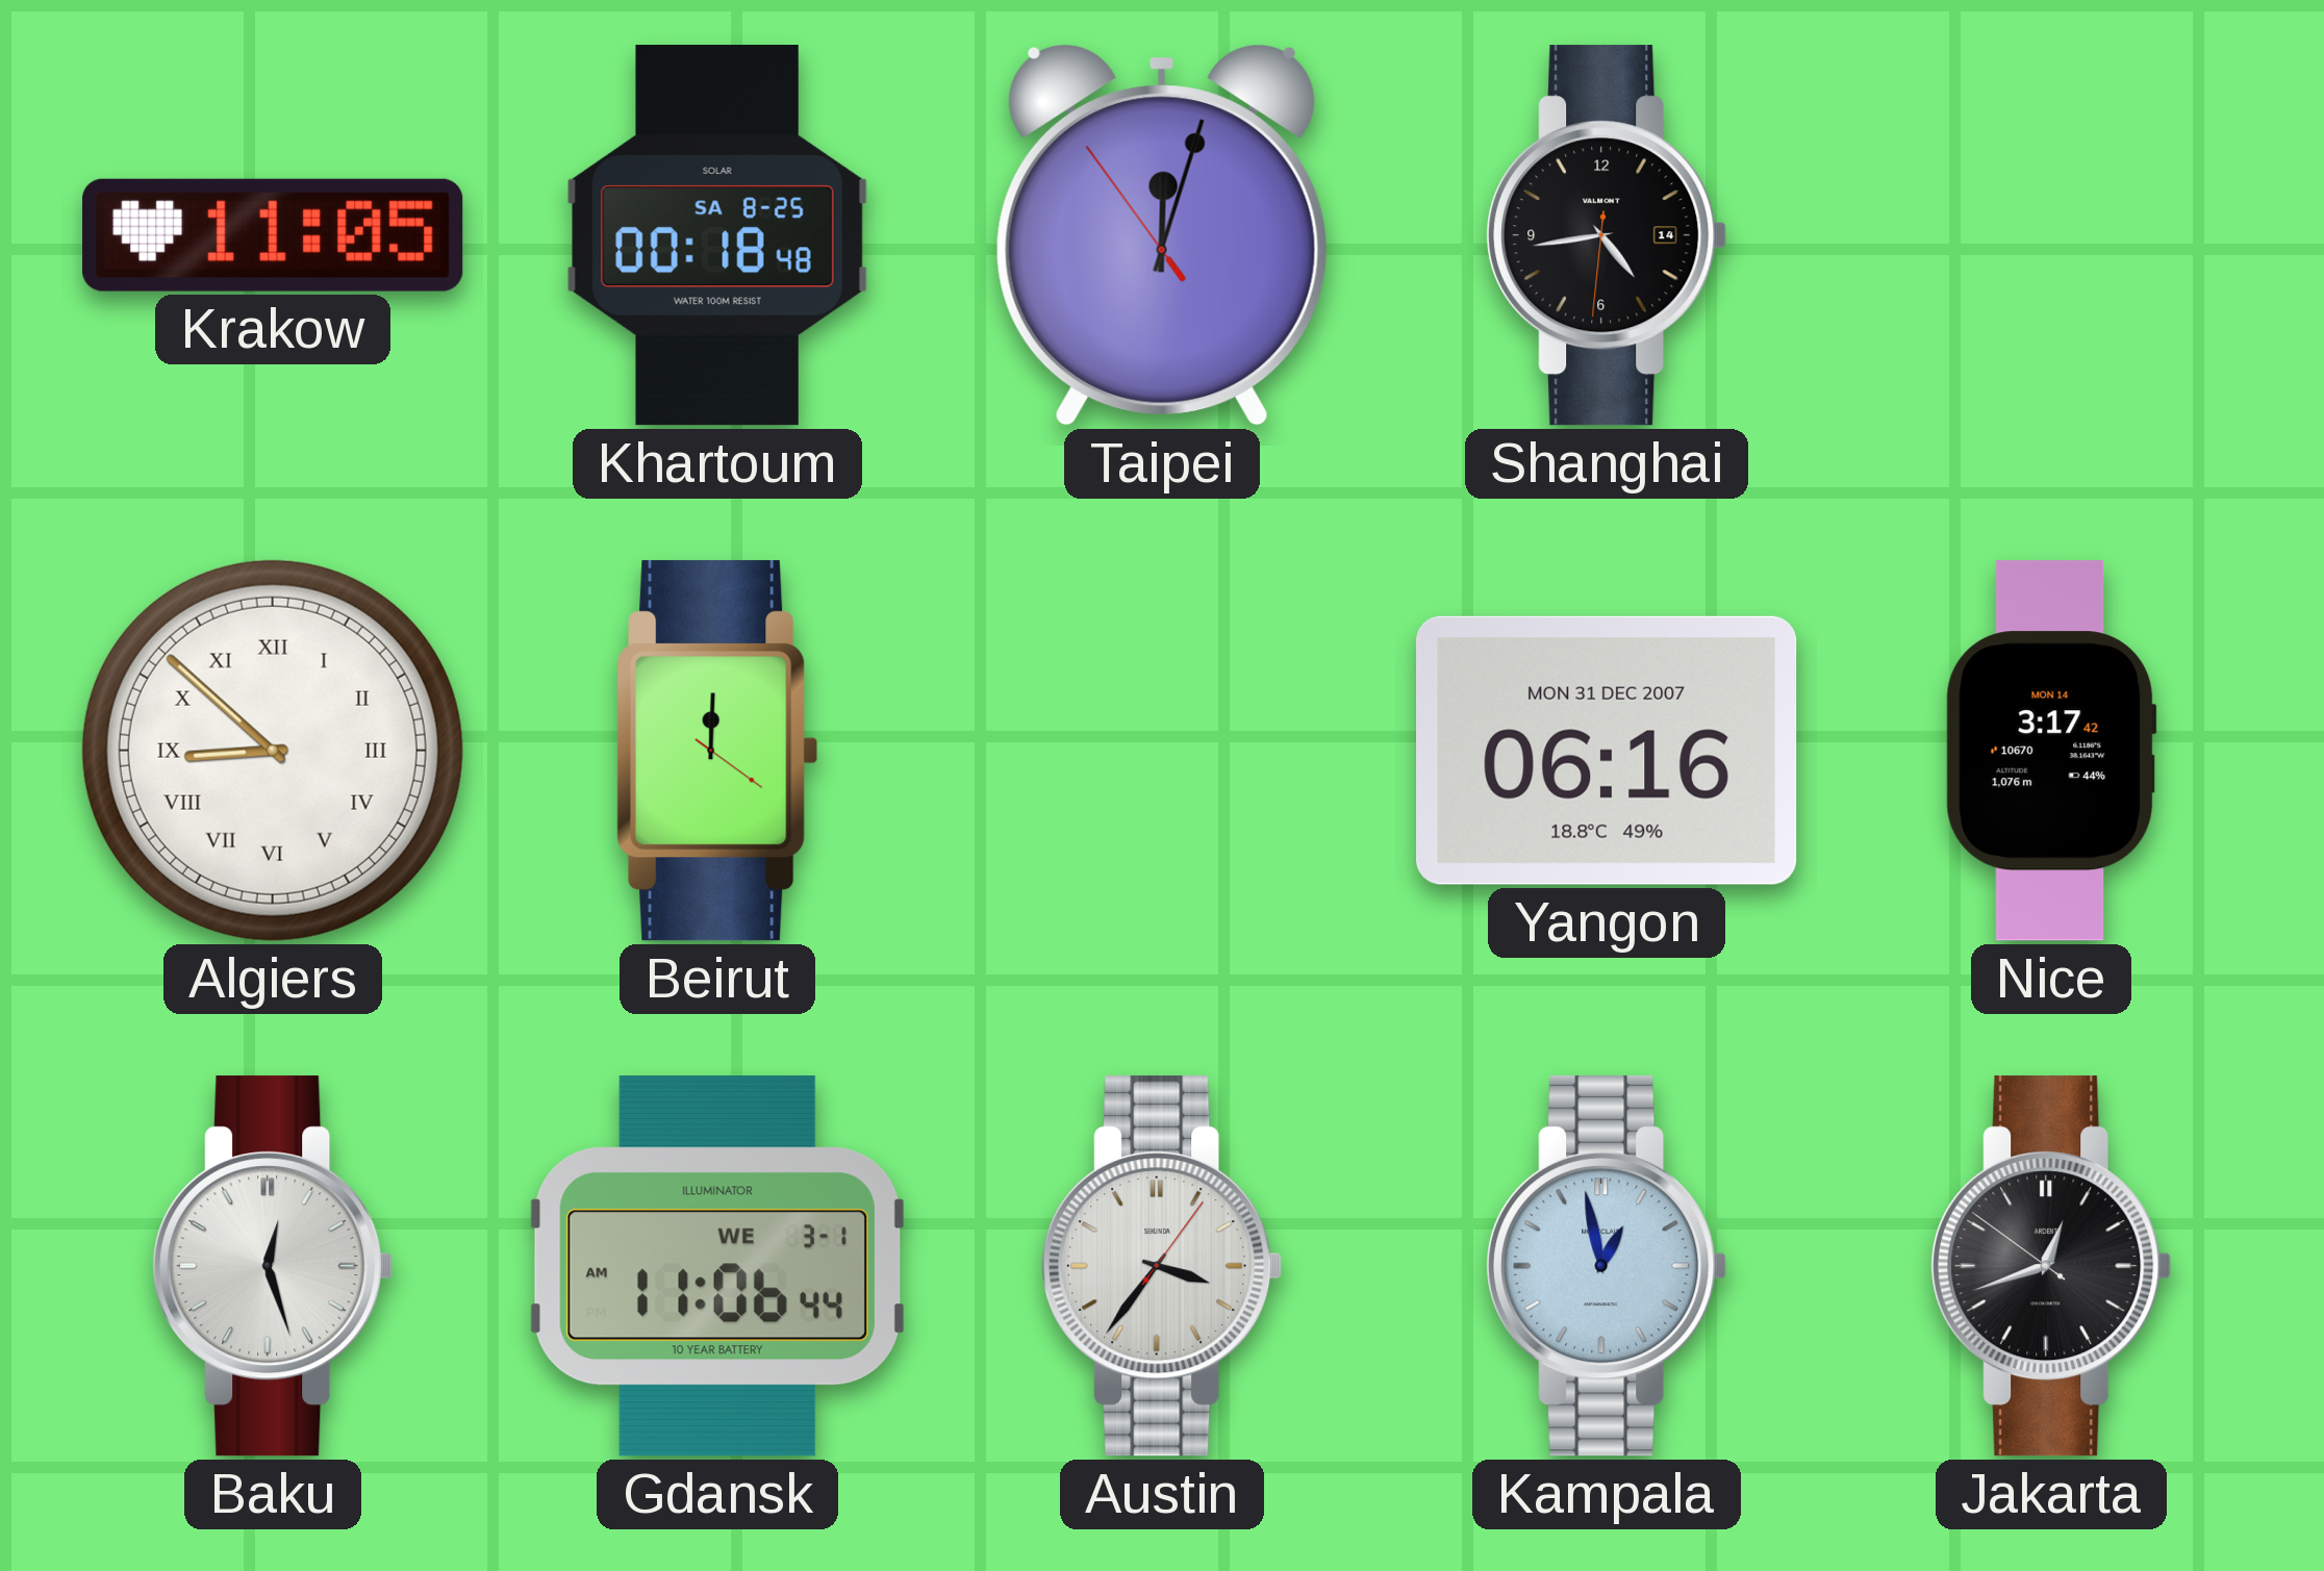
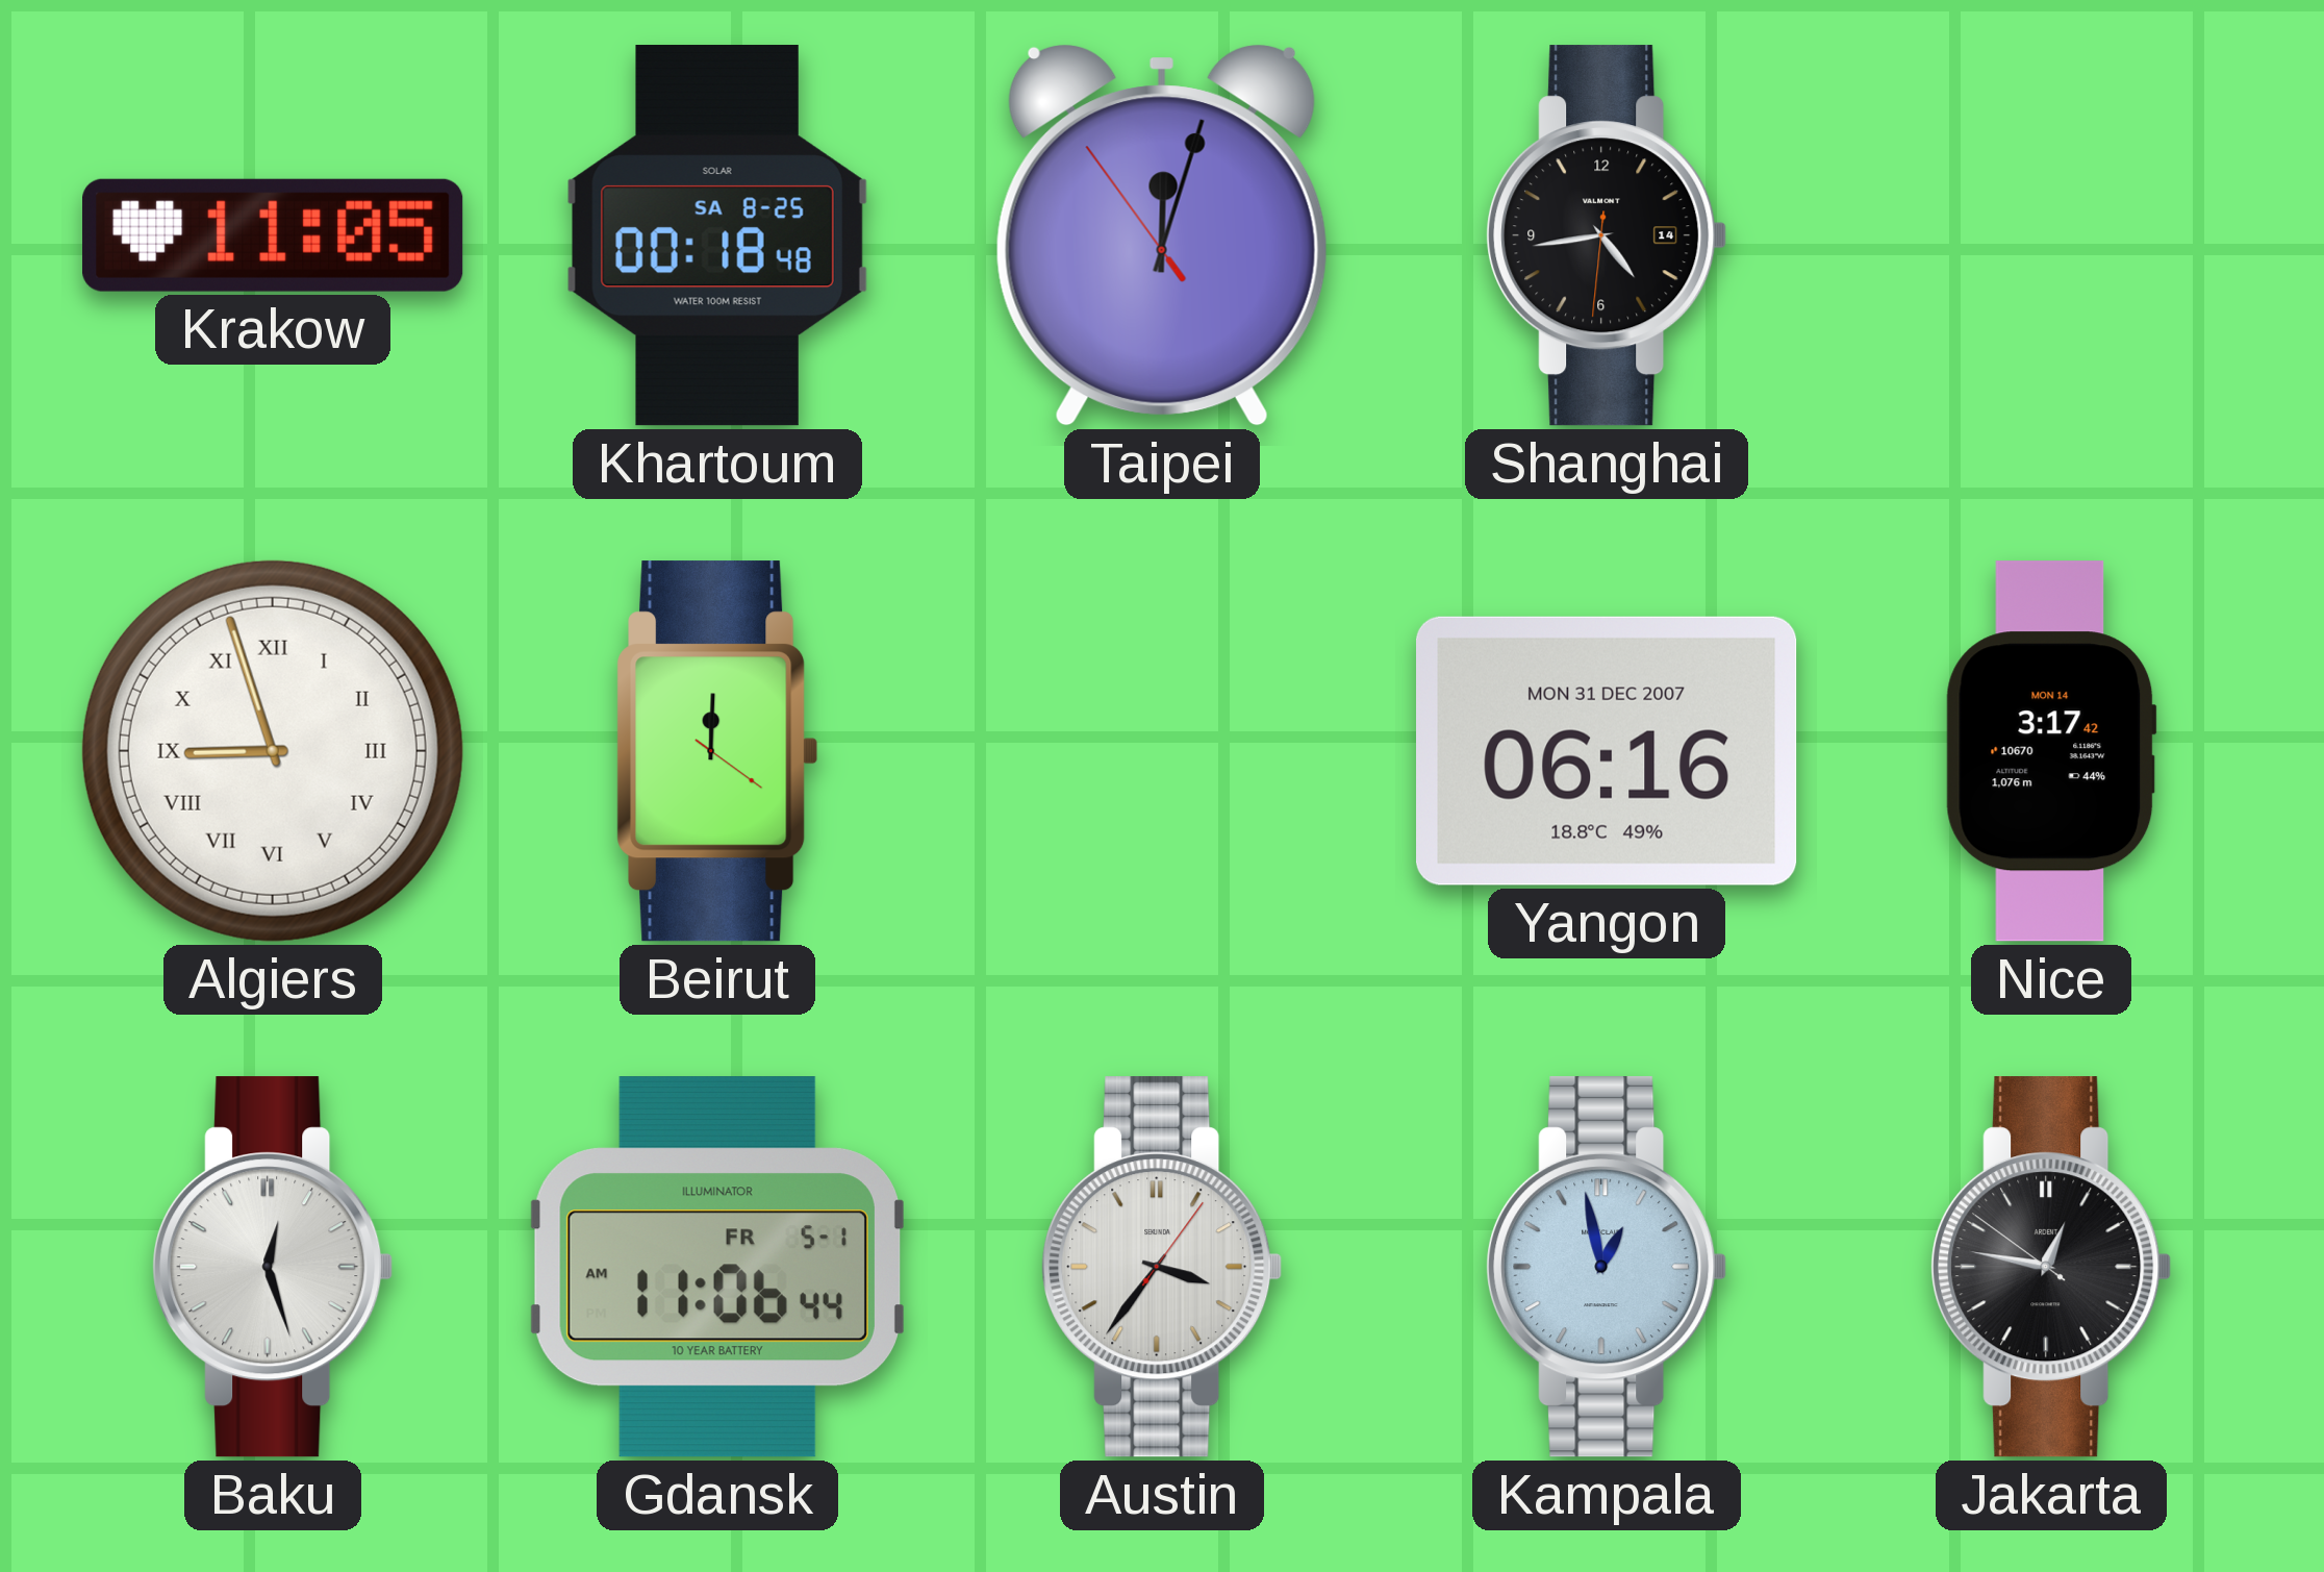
Algiers: 8:52 -> 8:57 (273, 751)
Gdansk date: WE 3-1 -> FR 5-1 (717, 1267)
Jakarta: 12:41 -> 12:46 (2051, 1267)
